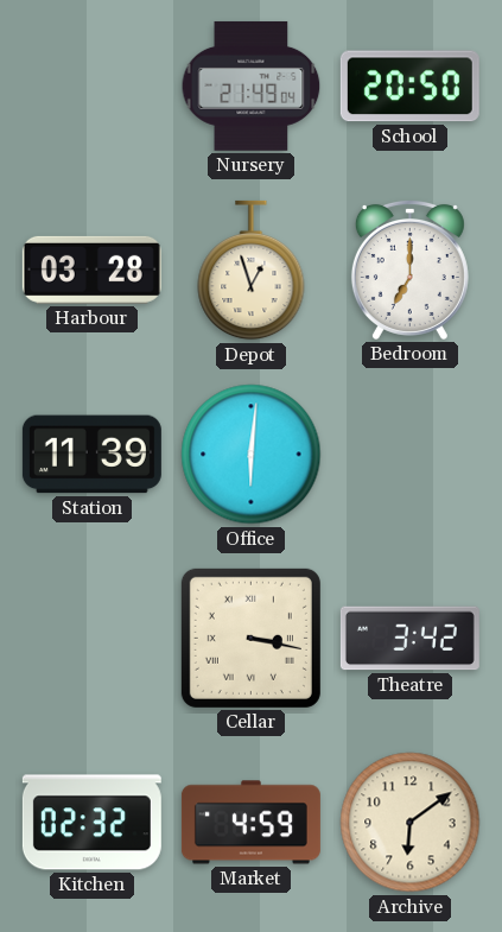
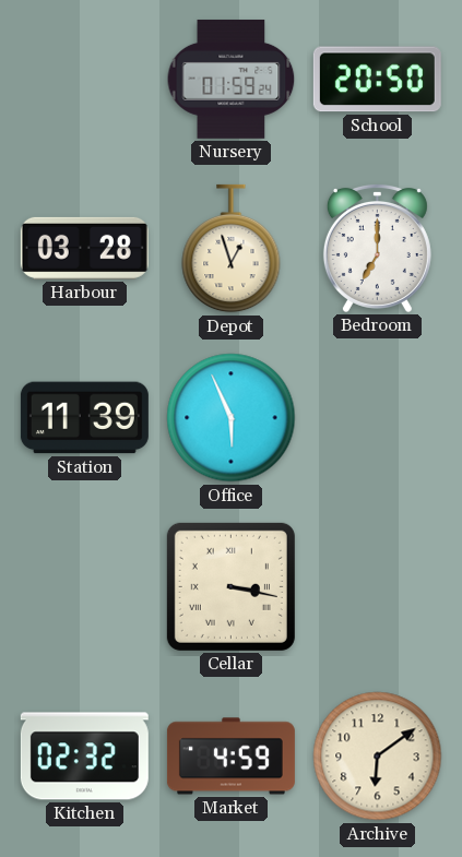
Nursery: 21:49 -> 01:59 (232, 79)
Office: 6:01 -> 5:56 (232, 418)
Theatre: 3:42 -> none (409, 639)
